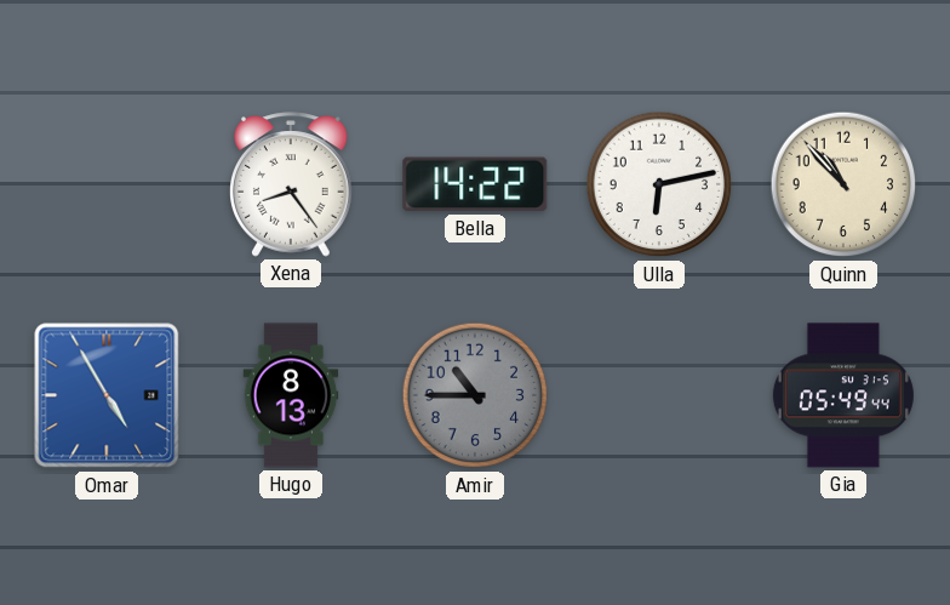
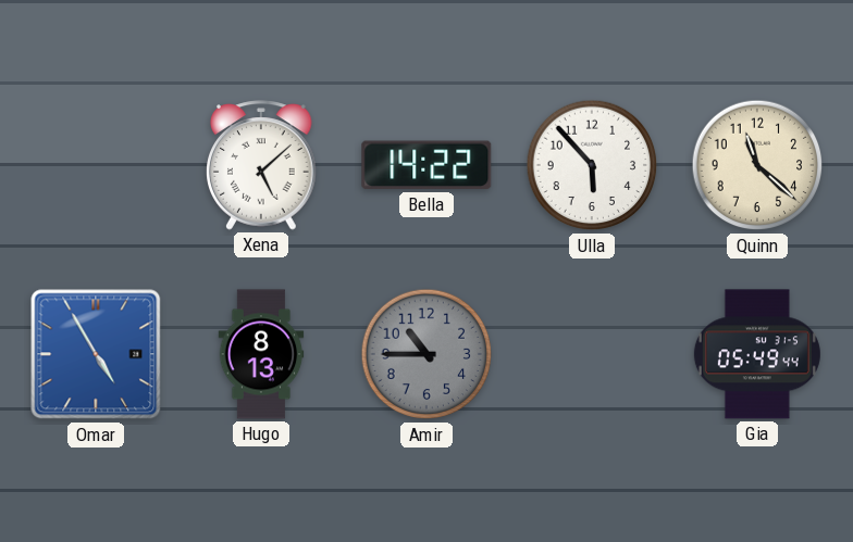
Xena: 8:24 -> 5:08 (261, 165)
Ulla: 6:13 -> 5:53 (592, 165)
Quinn: 10:53 -> 11:22 (757, 165)
